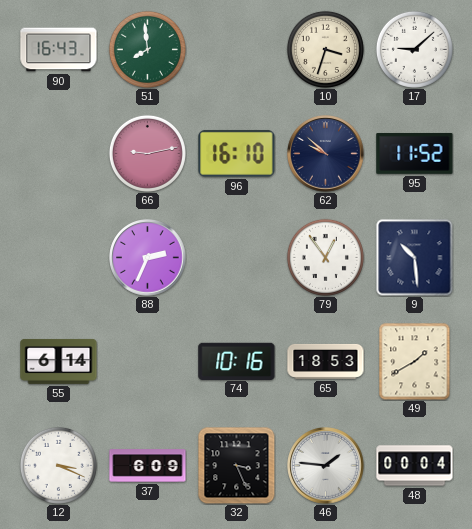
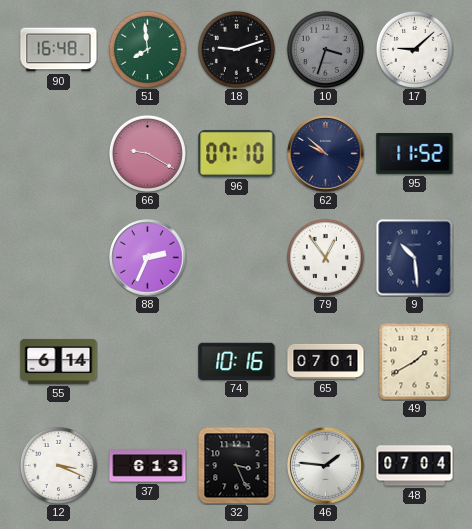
90: 16:43 -> 16:48 (59, 50)
18: none -> 9:12 (236, 49)
10 dial: cream -> grey (325, 49)
66: 9:13 -> 9:20 (147, 153)
96: 16:10 -> 07:10 (237, 153)
65: 18:53 -> 07:01 (326, 361)
37: 6:09 -> 6:13 (148, 466)
48: 00:04 -> 07:04 (415, 466)
